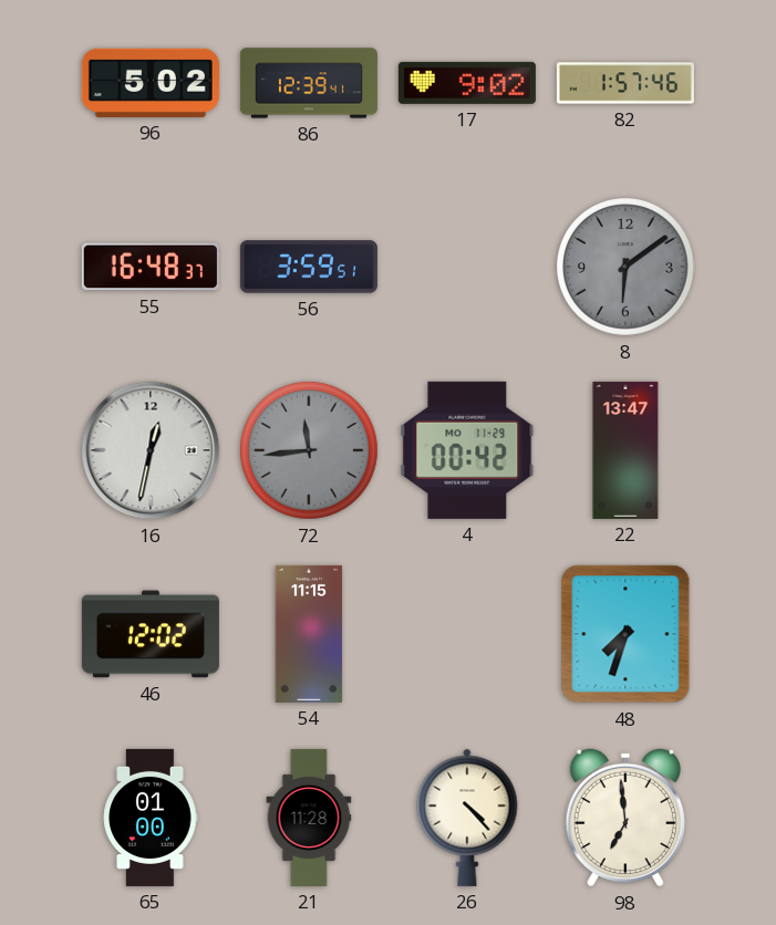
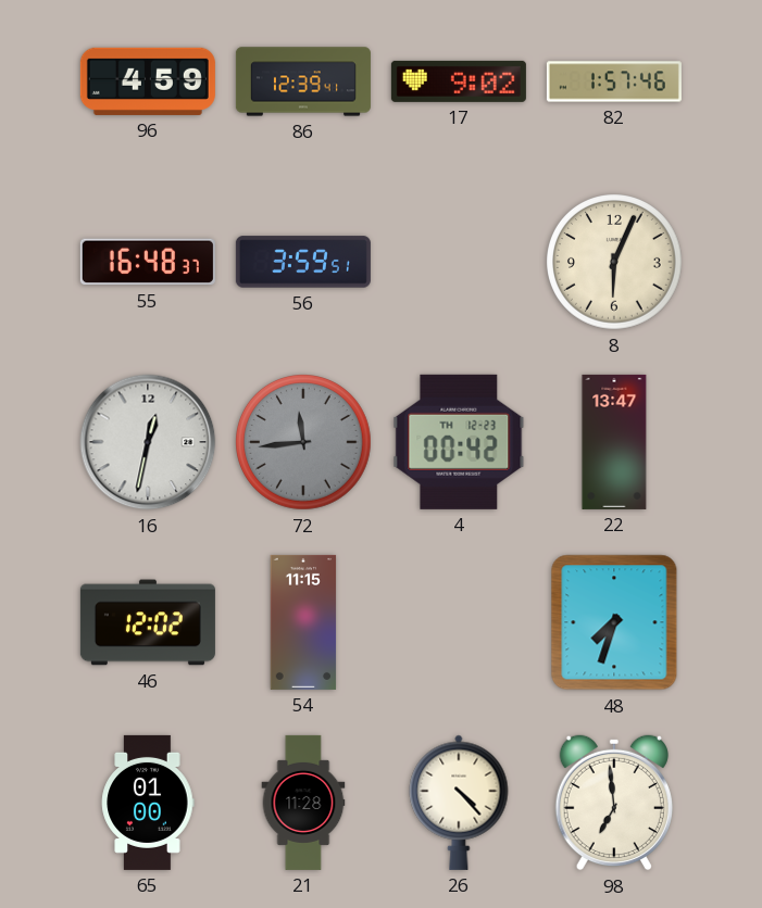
96: 5:02 -> 4:59 (148, 81)
8: 6:09 -> 6:04 (615, 263)
8 dial: grey -> cream (615, 263)
4 date: MO 11-29 -> TH 12-23 (459, 442)
